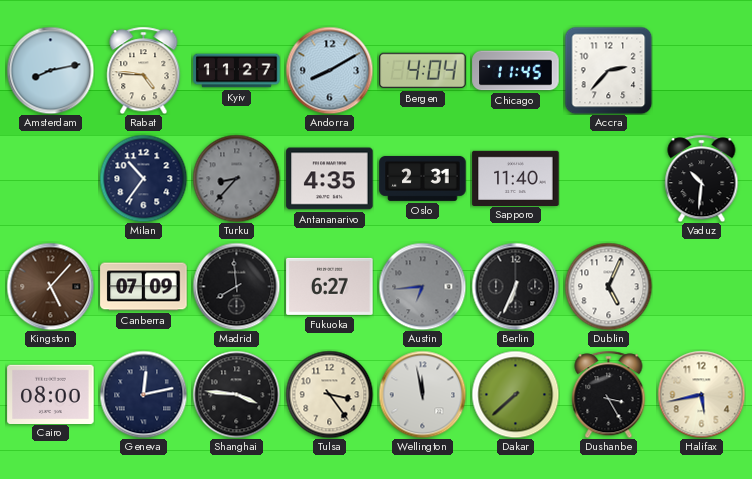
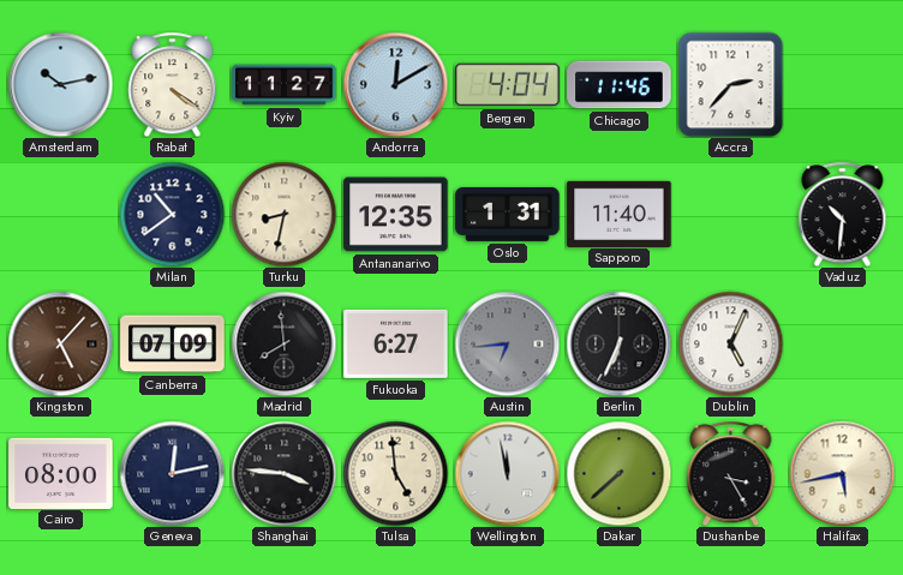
Amsterdam: 8:13 -> 10:13 (60, 84)
Rabat: 4:46 -> 4:21 (173, 84)
Andorra: 8:10 -> 12:10 (395, 84)
Chicago: 11:45 -> 11:46 (620, 85)
Milan: 10:36 -> 10:39 (172, 214)
Turku: 8:37 -> 8:32 (283, 214)
Turku dial: grey -> cream (283, 214)
Antananarivo: 4:35 -> 12:35 (396, 215)
Oslo: 2:31 -> 1:31 (508, 214)
Tulsa: 3:24 -> 4:59 (395, 473)
